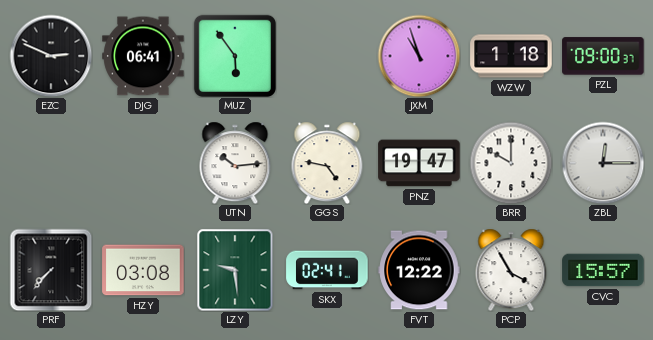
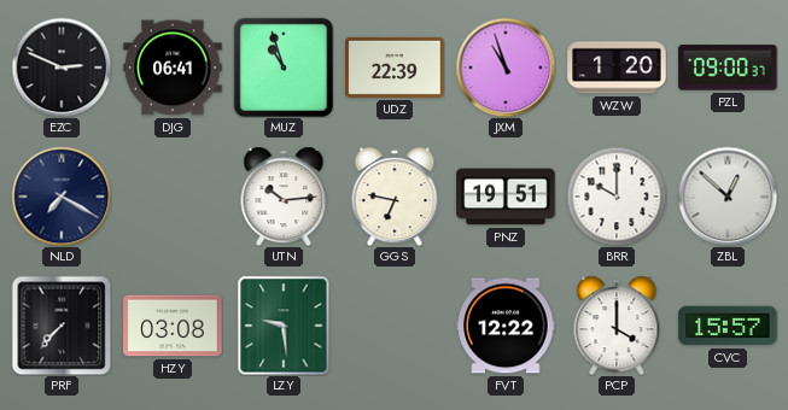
MUZ: 5:54 -> 10:57 (282, 66)
UDZ: none -> 22:39 (395, 68)
WZW: 1:18 -> 1:20 (617, 68)
NLD: none -> 7:20 (62, 197)
GGS: 4:47 -> 6:47 (395, 197)
PNZ: 19:47 -> 19:51 (506, 197)
ZBL: 12:15 -> 12:52 (728, 197)
SKX: 02:41 -> none (327, 270)
PCP: 3:55 -> 4:00 (617, 326)
